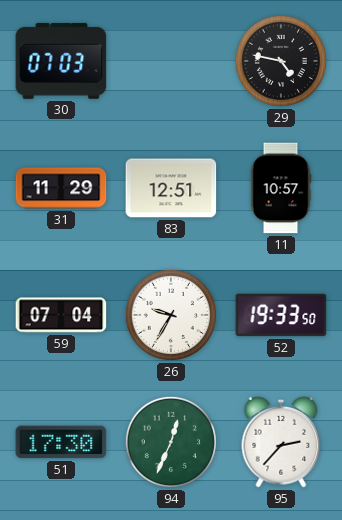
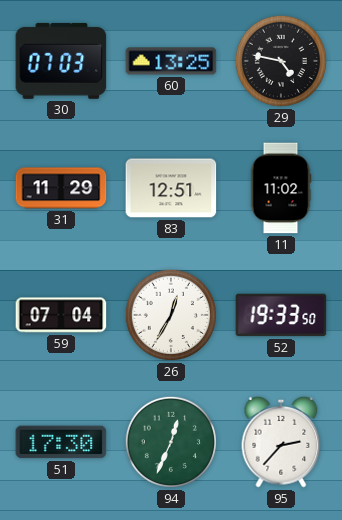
60: none -> 13:25 (171, 61)
11: 10:57 -> 11:02 (281, 188)
26: 9:35 -> 12:35 (171, 315)
